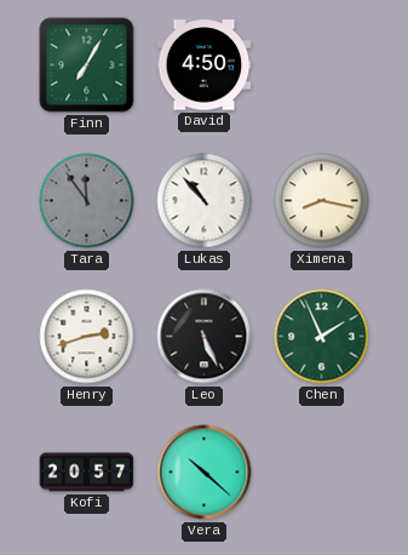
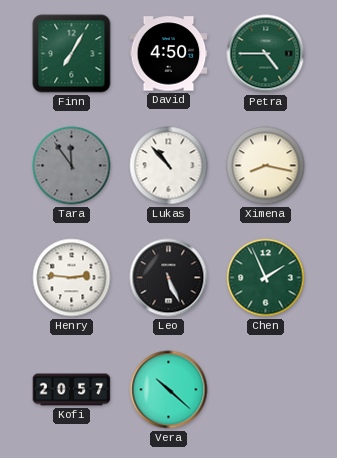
Petra: none -> 4:45 (266, 54)
Henry: 2:42 -> 2:46 (72, 278)
